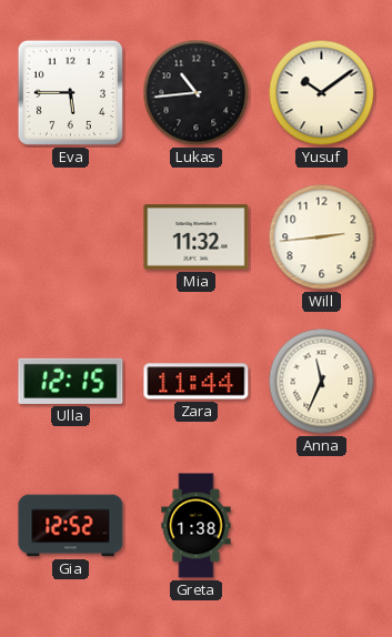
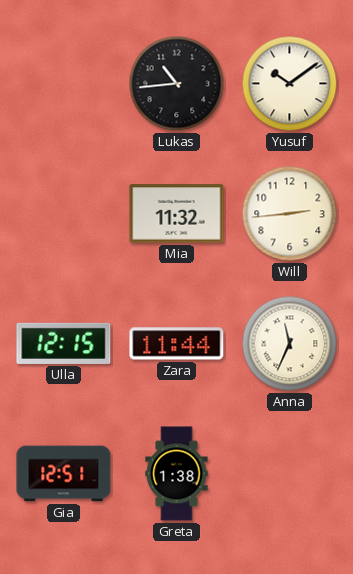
Eva: 5:45 -> none (70, 92)
Gia: 12:52 -> 12:51 (64, 474)
